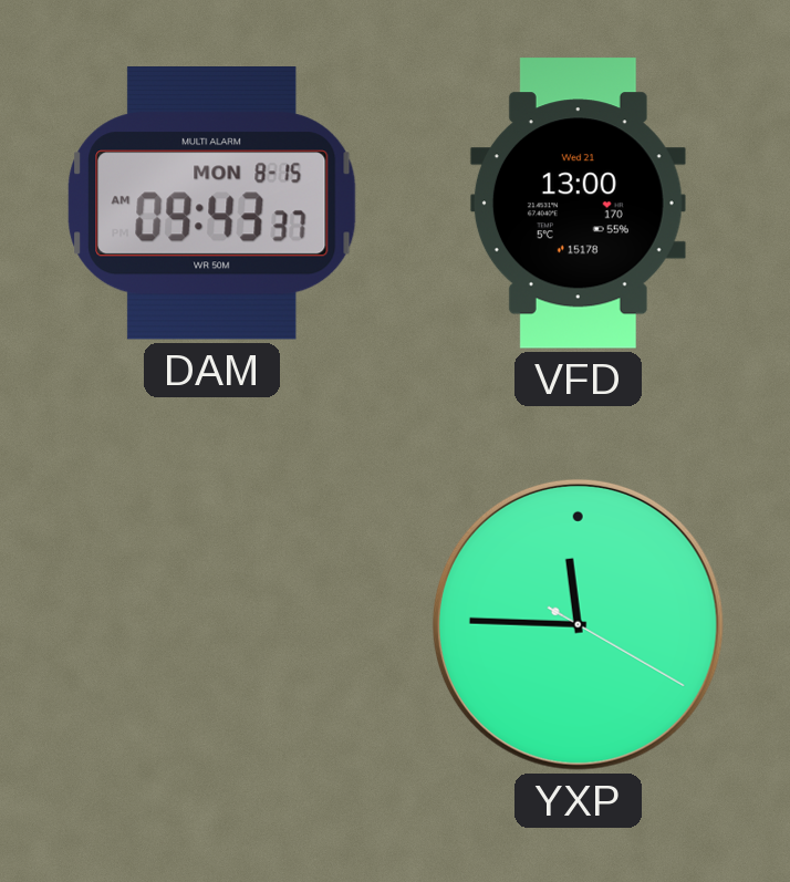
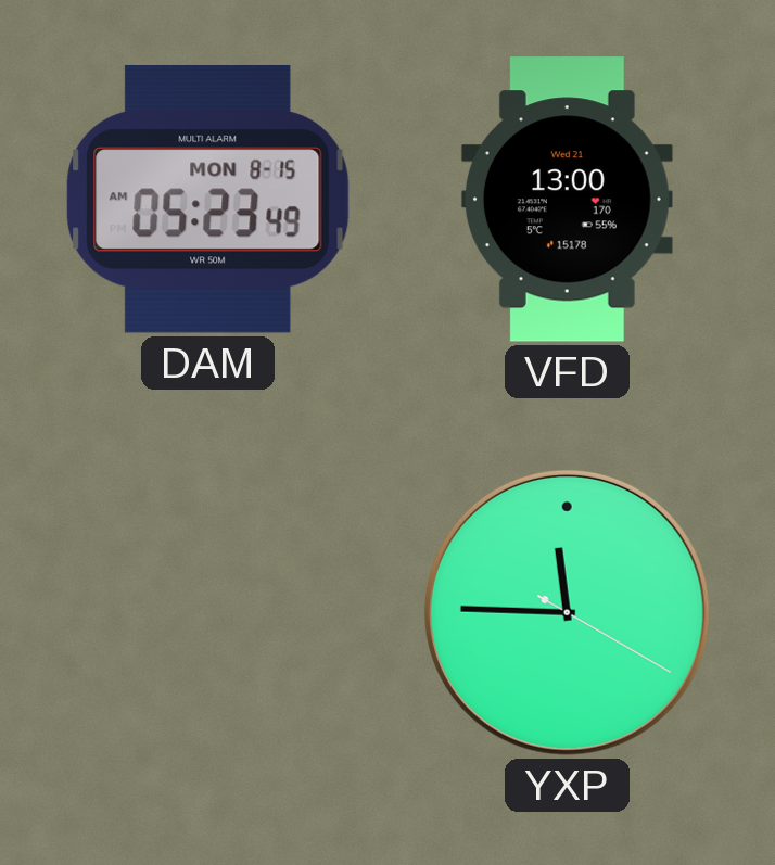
DAM: 09:43 -> 05:23 (208, 200)
